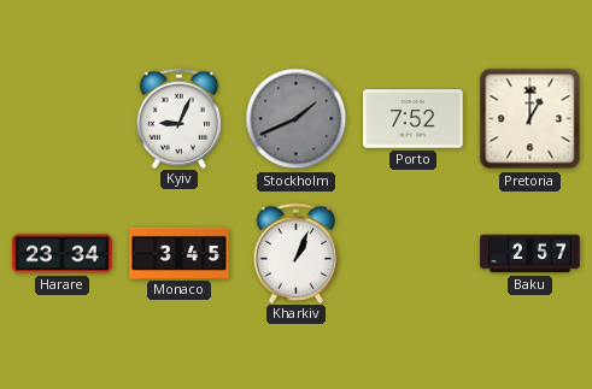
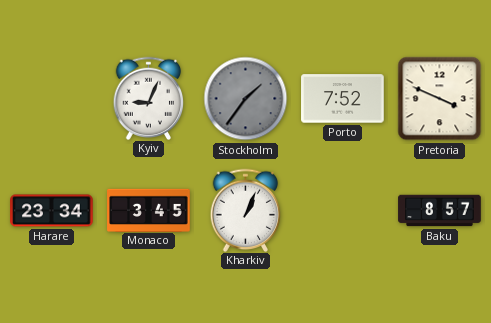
Stockholm: 1:41 -> 1:36 (246, 99)
Pretoria: 1:00 -> 3:49 (440, 99)
Baku: 2:57 -> 8:57 (440, 211)
